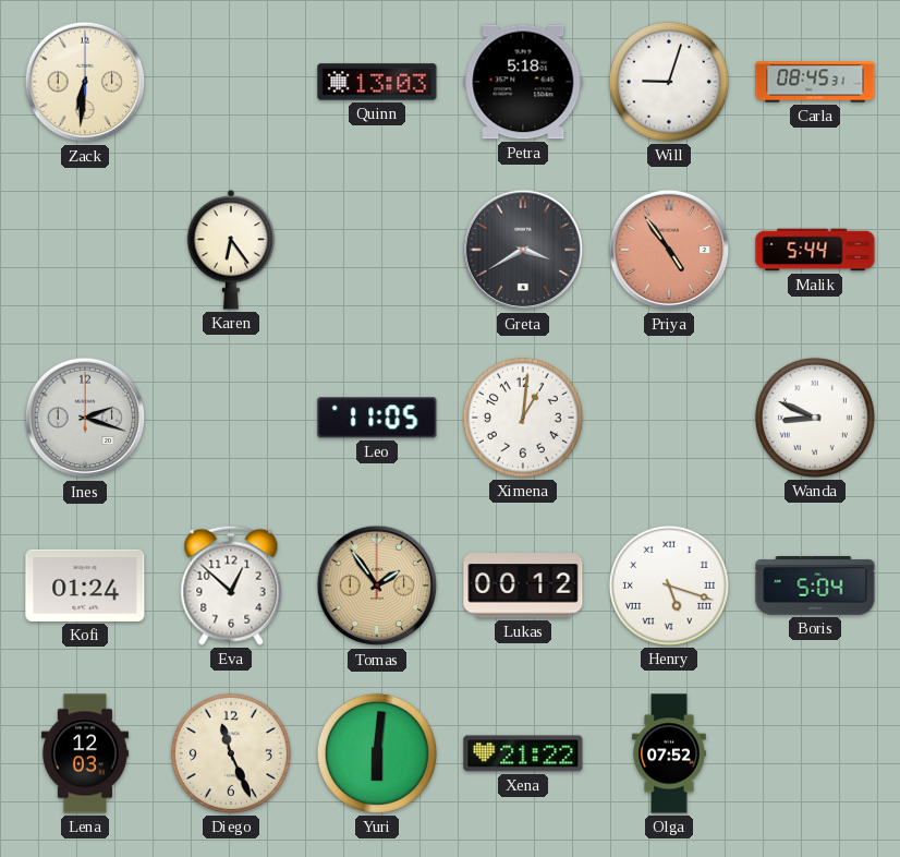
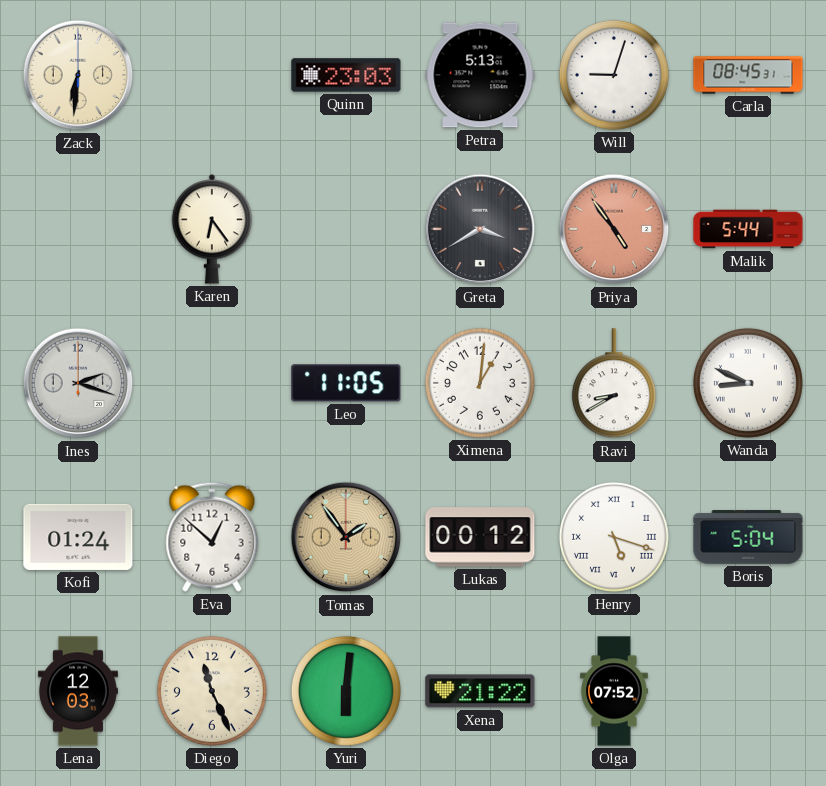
Quinn: 13:03 -> 23:03 (346, 75)
Petra: 5:18 -> 5:13 (480, 75)
Ravi: none -> 8:40 (614, 384)
